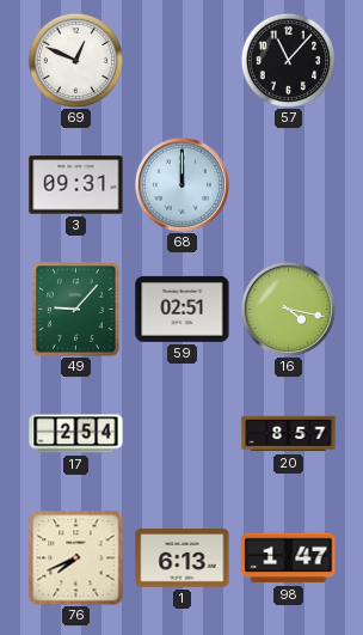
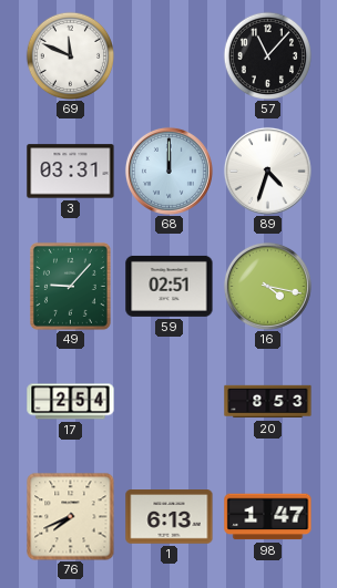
69: 12:49 -> 11:49 (70, 55)
3: 09:31 -> 03:31 (71, 172)
89: none -> 4:33 (267, 171)
20: 8:57 -> 8:53 (268, 402)
